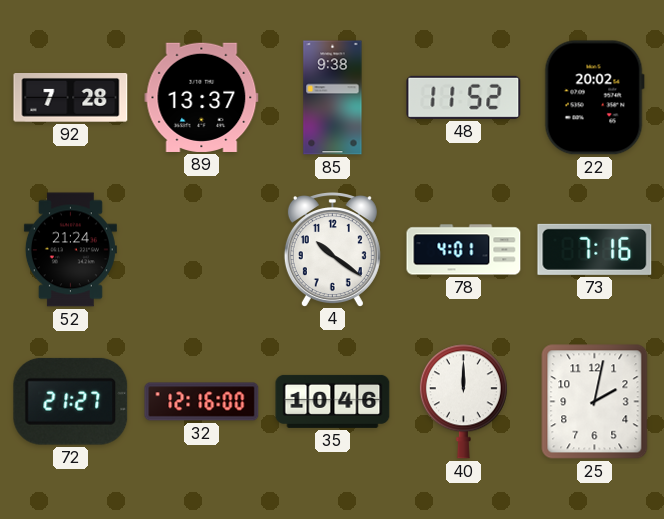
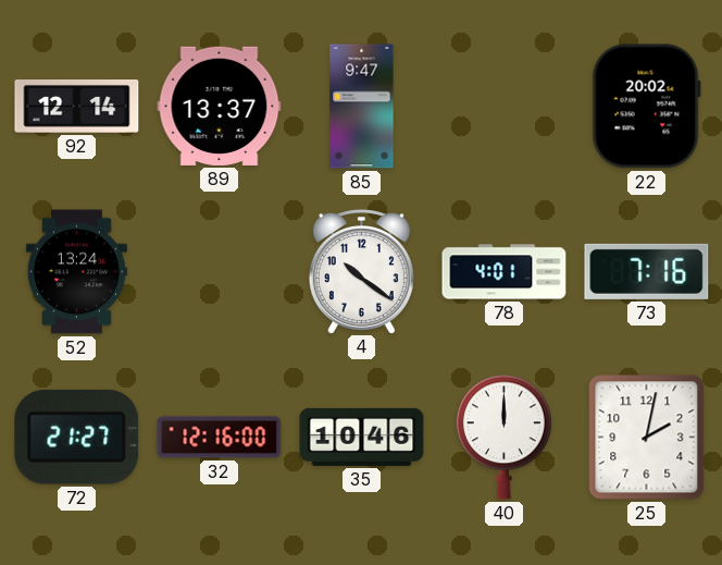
92: 7:28 -> 12:14 (77, 107)
85: 9:38 -> 9:47 (362, 107)
48: 11:52 -> none (464, 97)
52: 21:24 -> 13:24 (76, 272)
